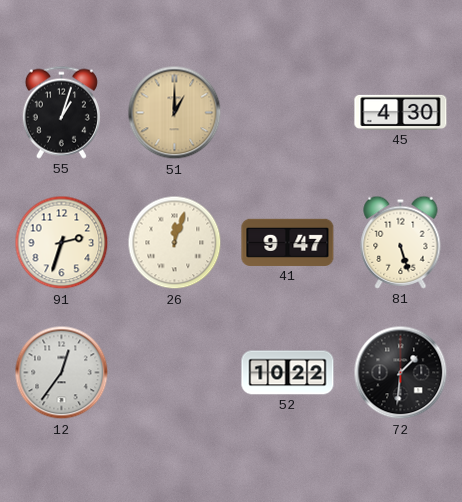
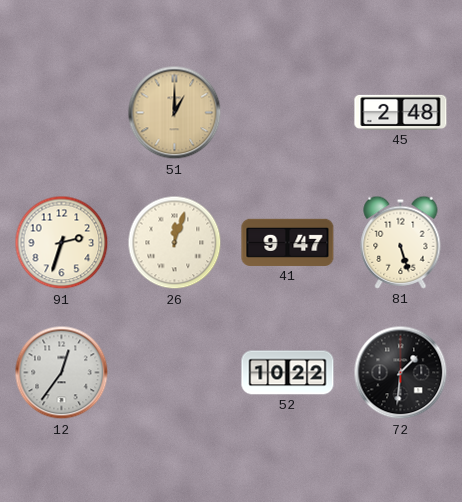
55: 1:03 -> none (61, 112)
45: 4:30 -> 2:48 (401, 112)
